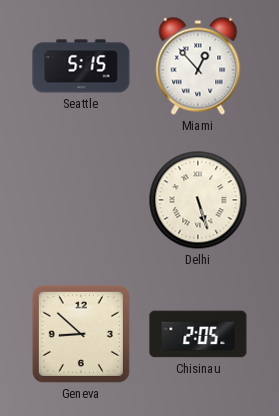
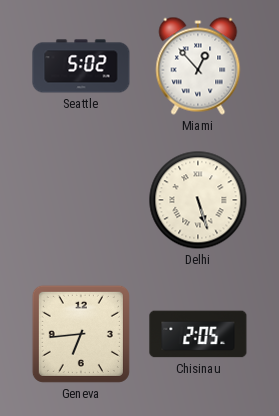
Seattle: 5:15 -> 5:02 (81, 66)
Geneva: 8:52 -> 6:44 (81, 334)
